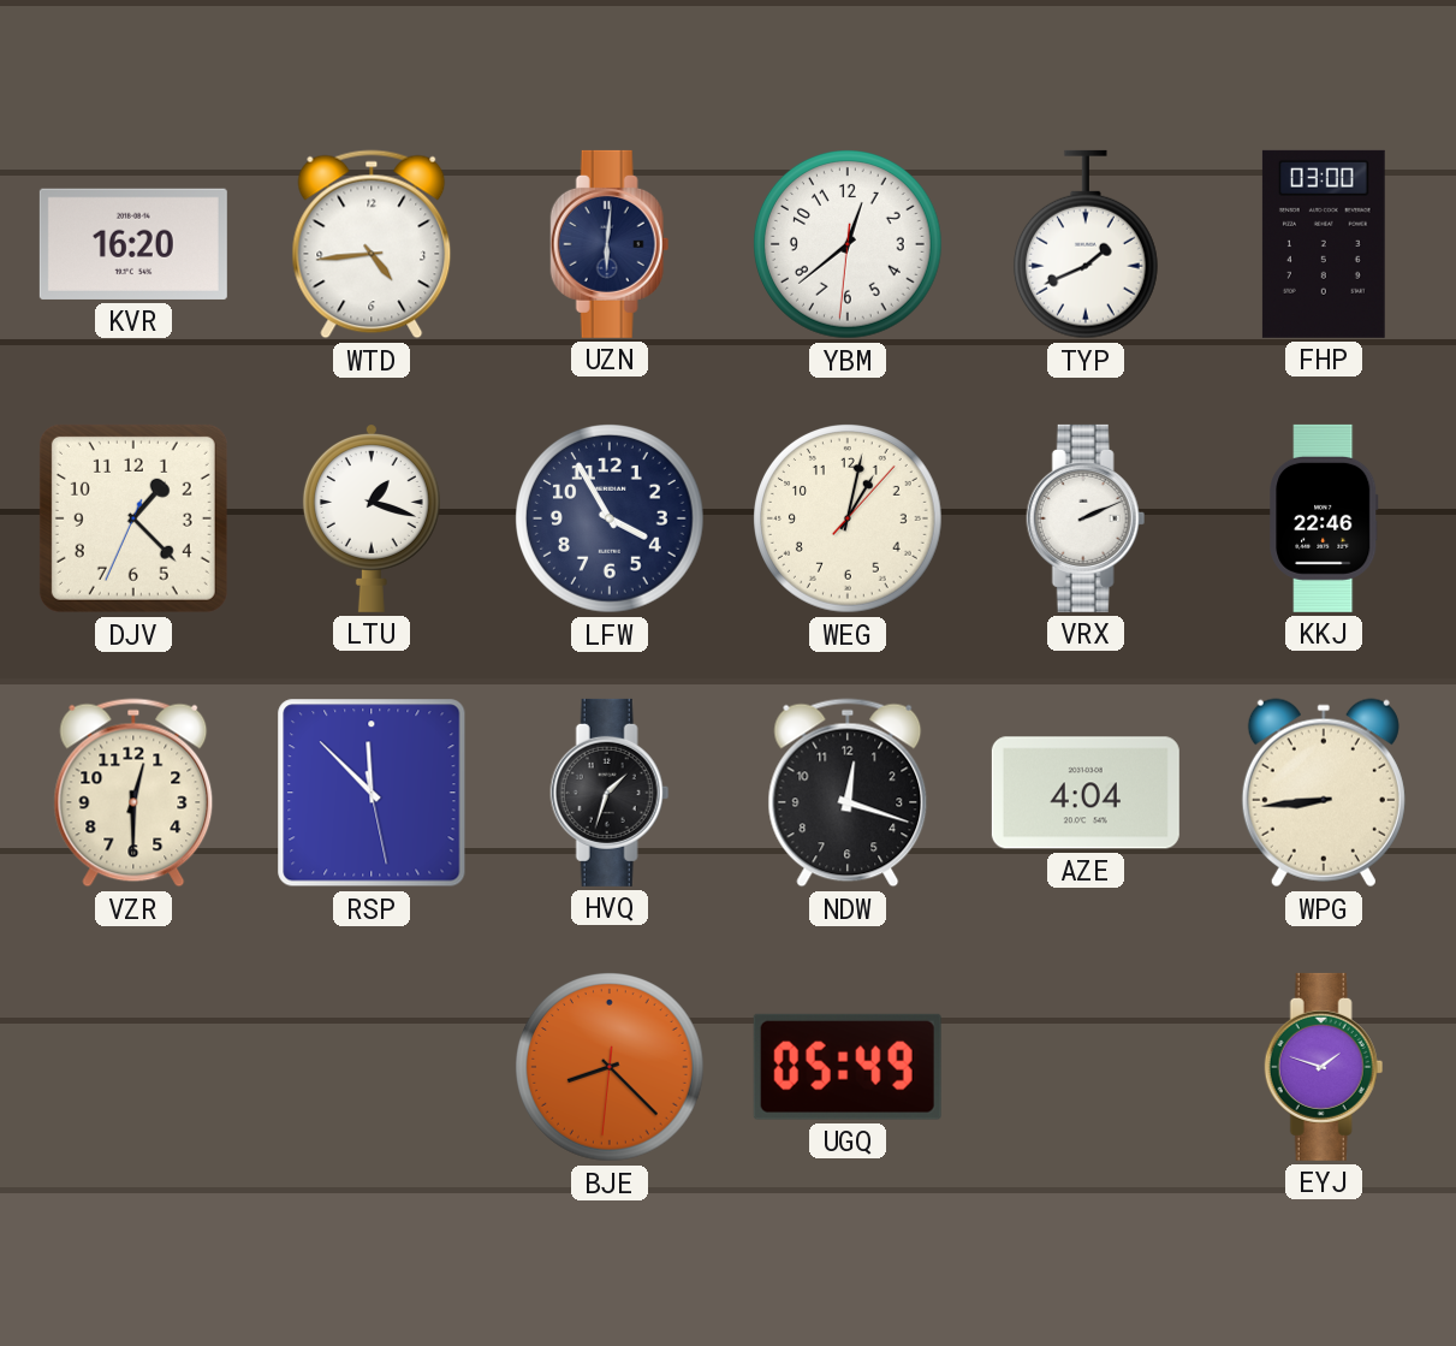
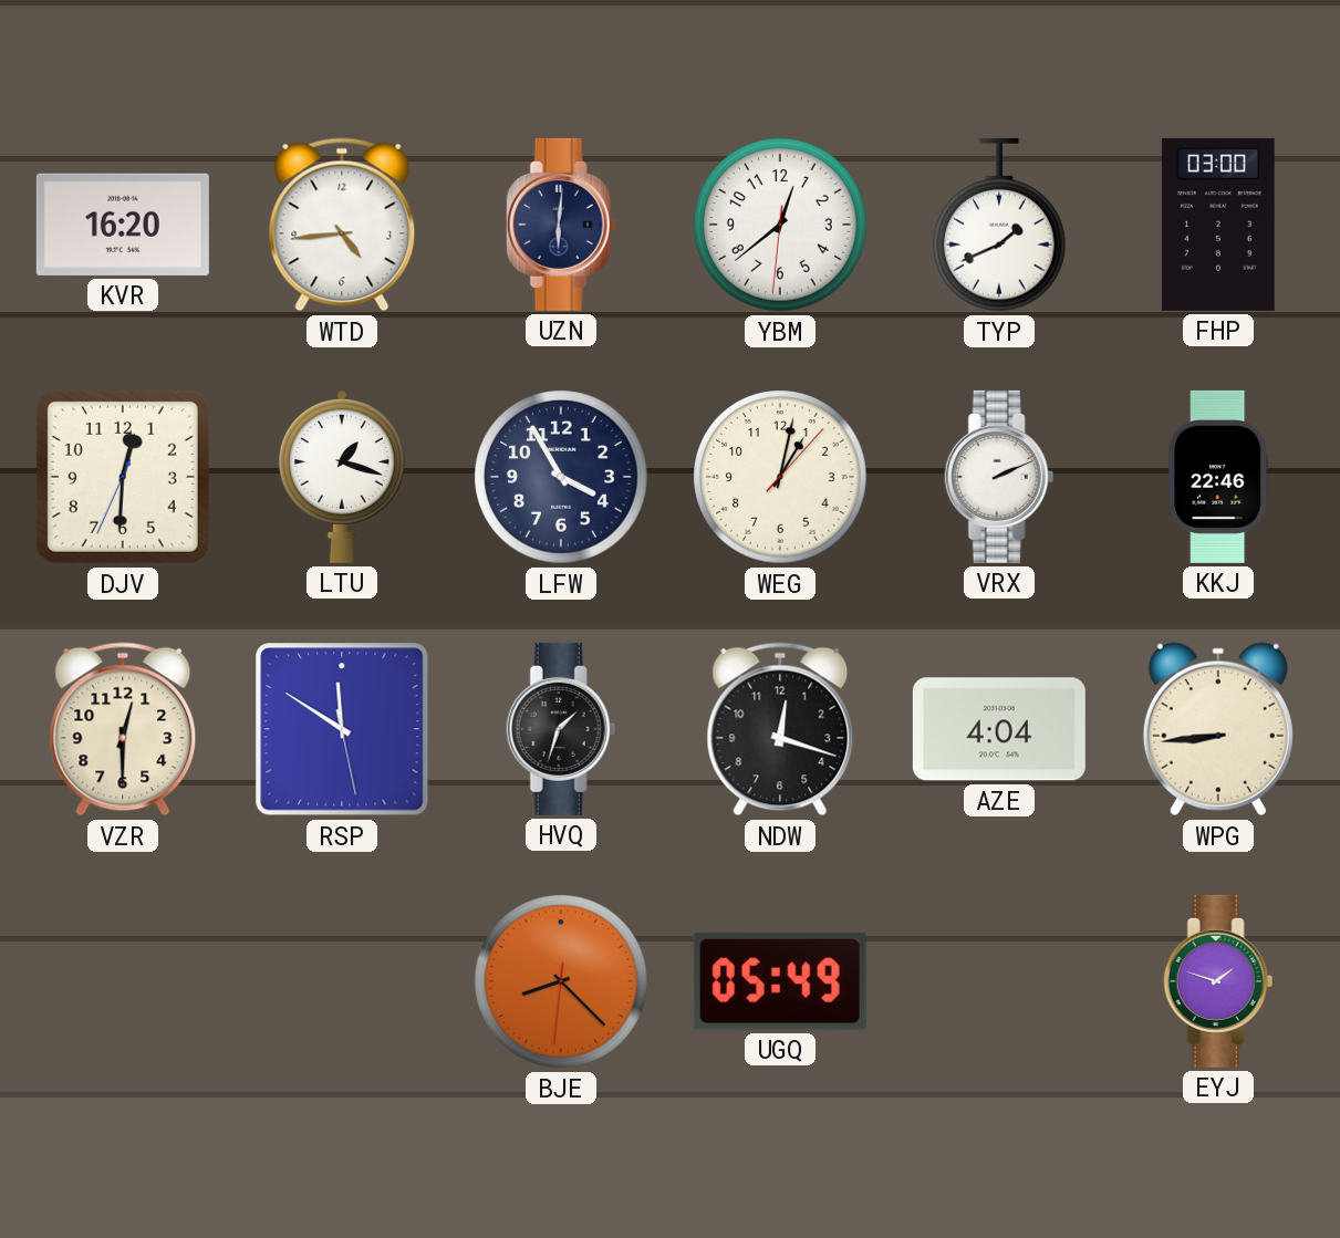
DJV: 1:22 -> 12:30 (123, 477)
RSP: 11:52 -> 11:50 (342, 729)
